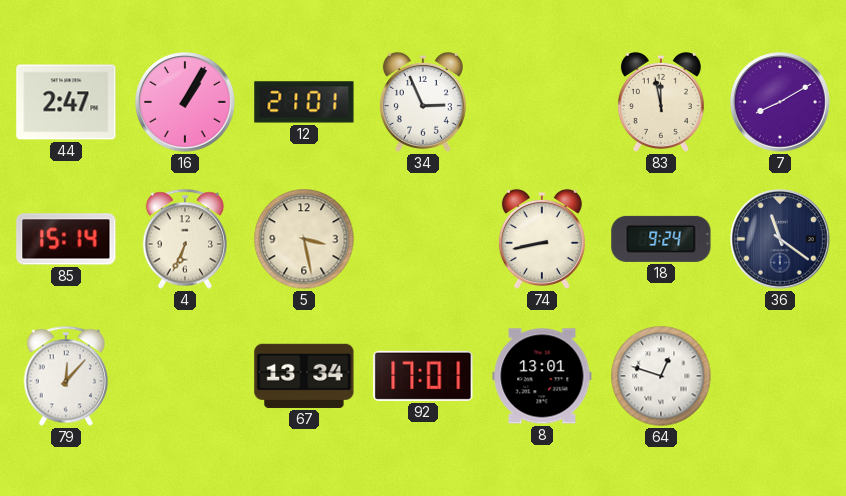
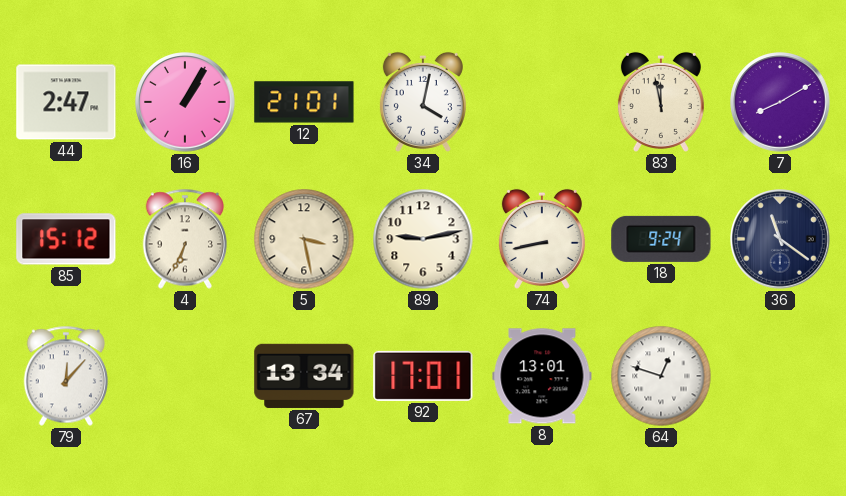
34: 2:56 -> 4:02 (423, 102)
85: 15:14 -> 15:12 (66, 239)
89: none -> 9:13 (423, 239)
